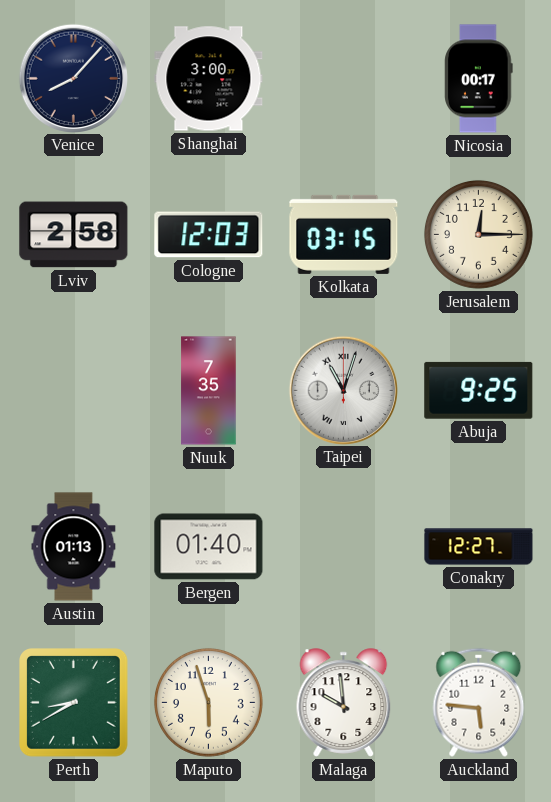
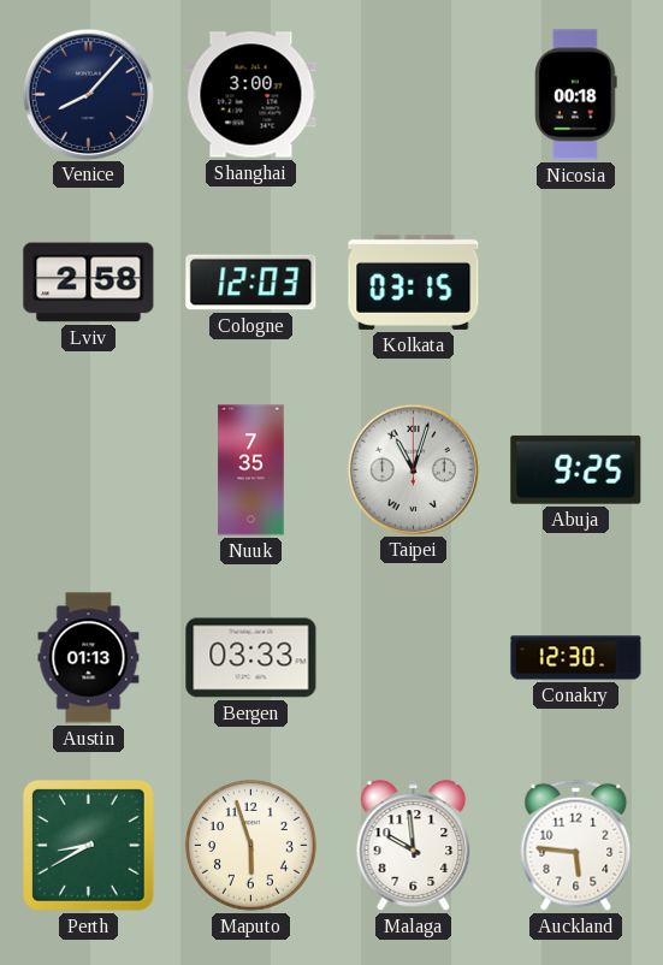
Nicosia: 00:17 -> 00:18 (576, 95)
Jerusalem: 12:15 -> none (478, 234)
Bergen: 01:40 -> 03:33 (251, 658)
Conakry: 12:27 -> 12:30 (576, 658)
